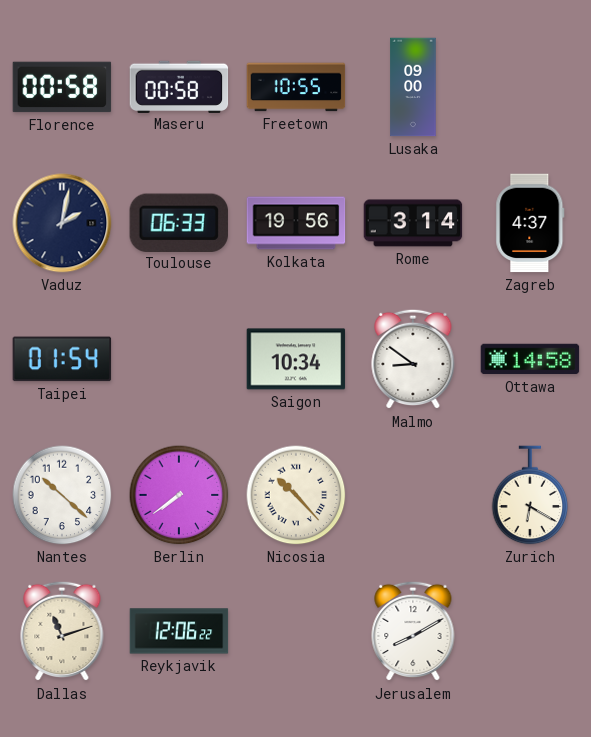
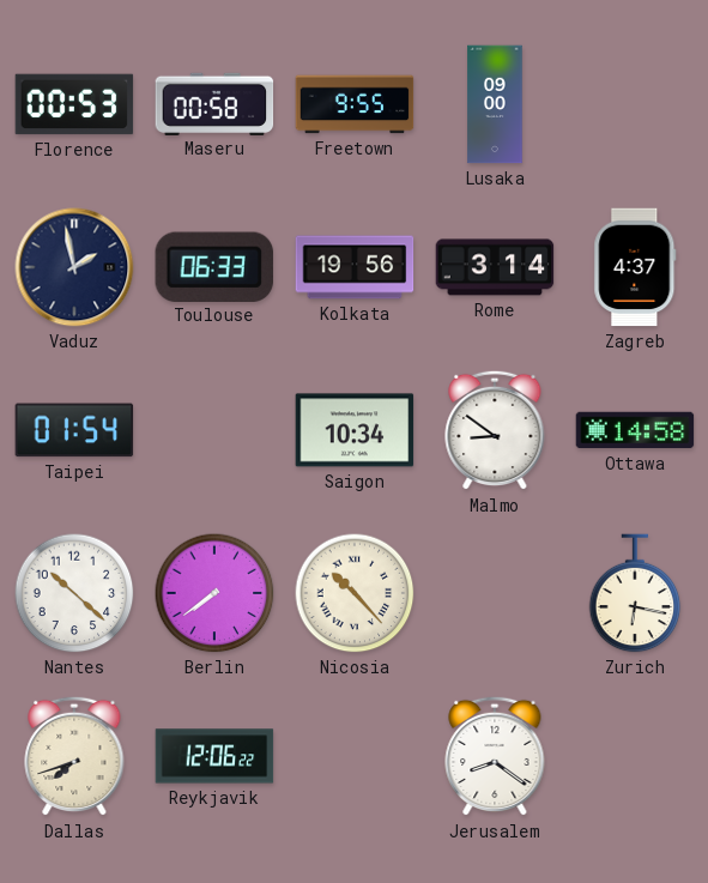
Florence: 00:58 -> 00:53 (74, 104)
Freetown: 10:55 -> 9:55 (355, 104)
Vaduz: 2:02 -> 1:58 (74, 267)
Zurich: 6:20 -> 6:17 (635, 593)
Dallas: 11:12 -> 7:42 (74, 756)
Jerusalem: 8:10 -> 8:21 (495, 756)
